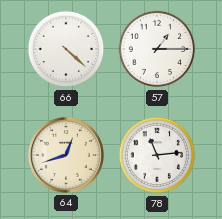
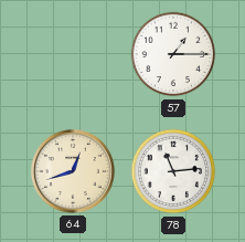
66: 4:22 -> none (66, 49)
